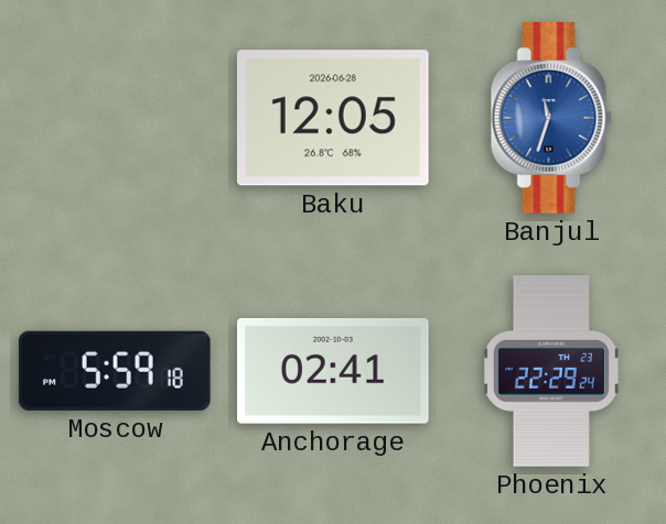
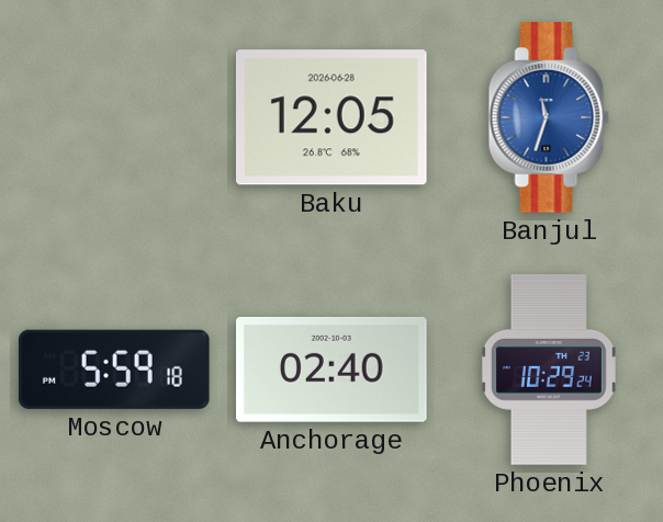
Anchorage: 02:41 -> 02:40 (333, 370)
Phoenix: 22:29 -> 10:29 (549, 370)
